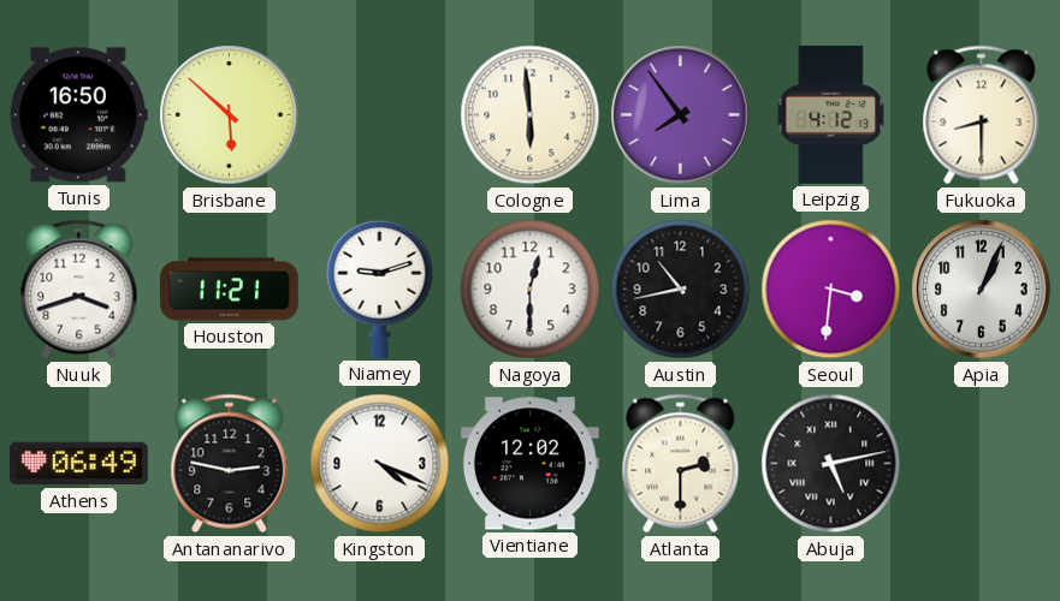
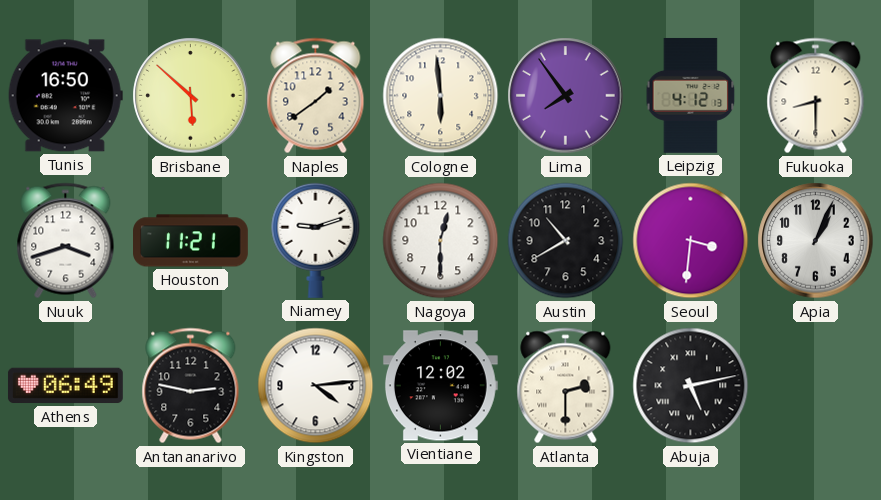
Naples: none -> 1:39 (316, 96)
Austin: 10:43 -> 10:40 (566, 241)
Kingston: 4:19 -> 4:14 (316, 386)
